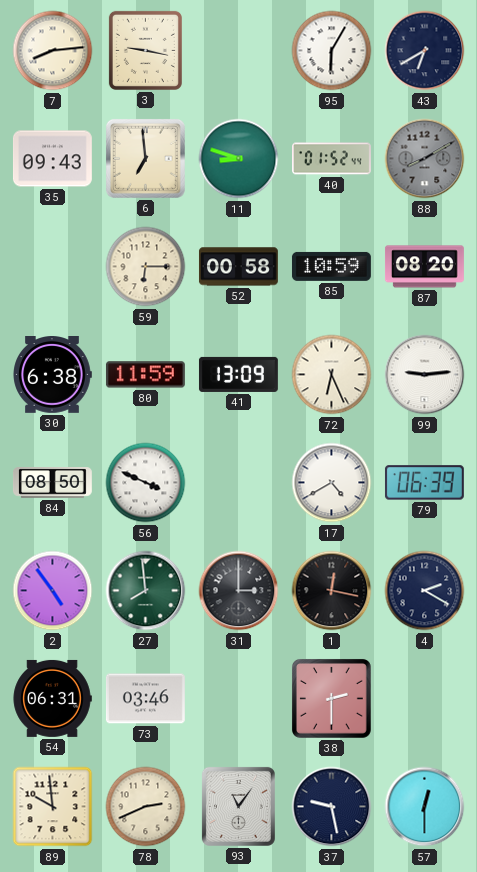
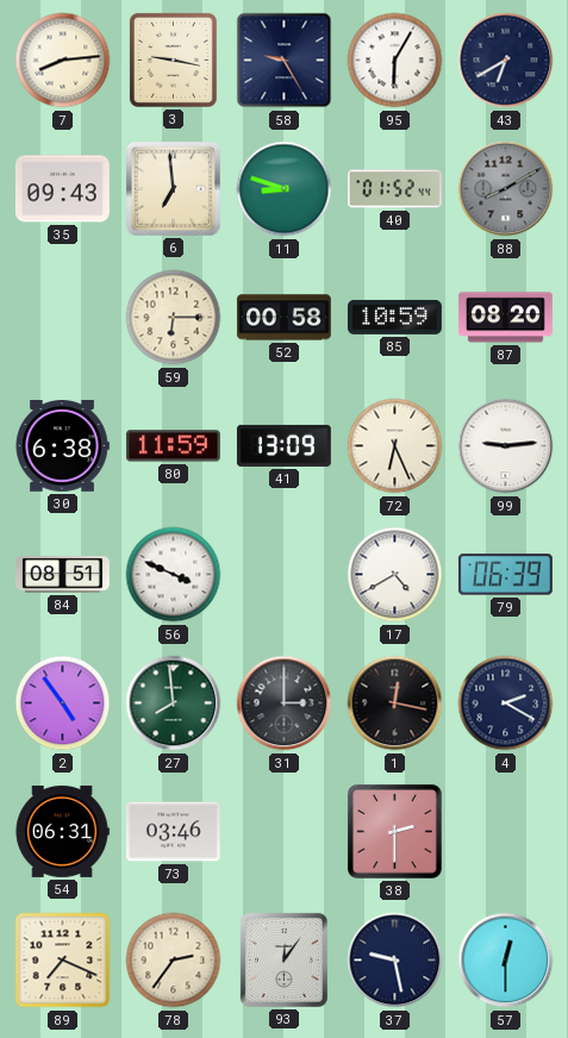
58: none -> 9:25 (285, 61)
84: 08:50 -> 08:51 (62, 575)
89: 9:59 -> 7:19 (63, 961)
78: 2:41 -> 2:36 (174, 961)
93: 11:06 -> 12:06 (283, 959)
